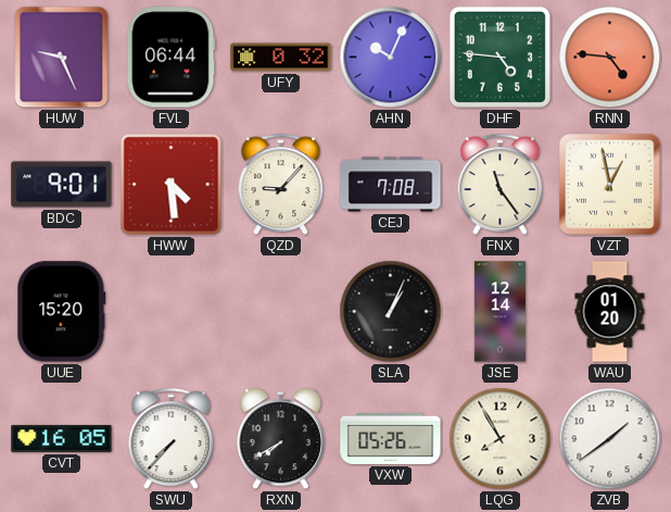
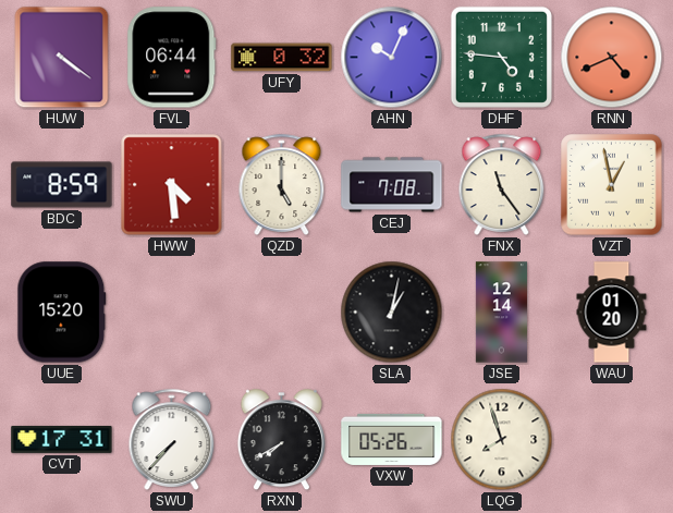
HUW: 9:26 -> 4:21 (62, 58)
RNN: 4:46 -> 4:41 (612, 58)
BDC: 9:01 -> 8:59 (62, 185)
QZD: 9:07 -> 5:00 (282, 184)
SLA: 1:04 -> 1:02 (392, 313)
CVT: 16:05 -> 17:31 (62, 439)
LQG: 7:55 -> 7:57 (502, 440)
ZVB: 1:39 -> none (610, 439)
